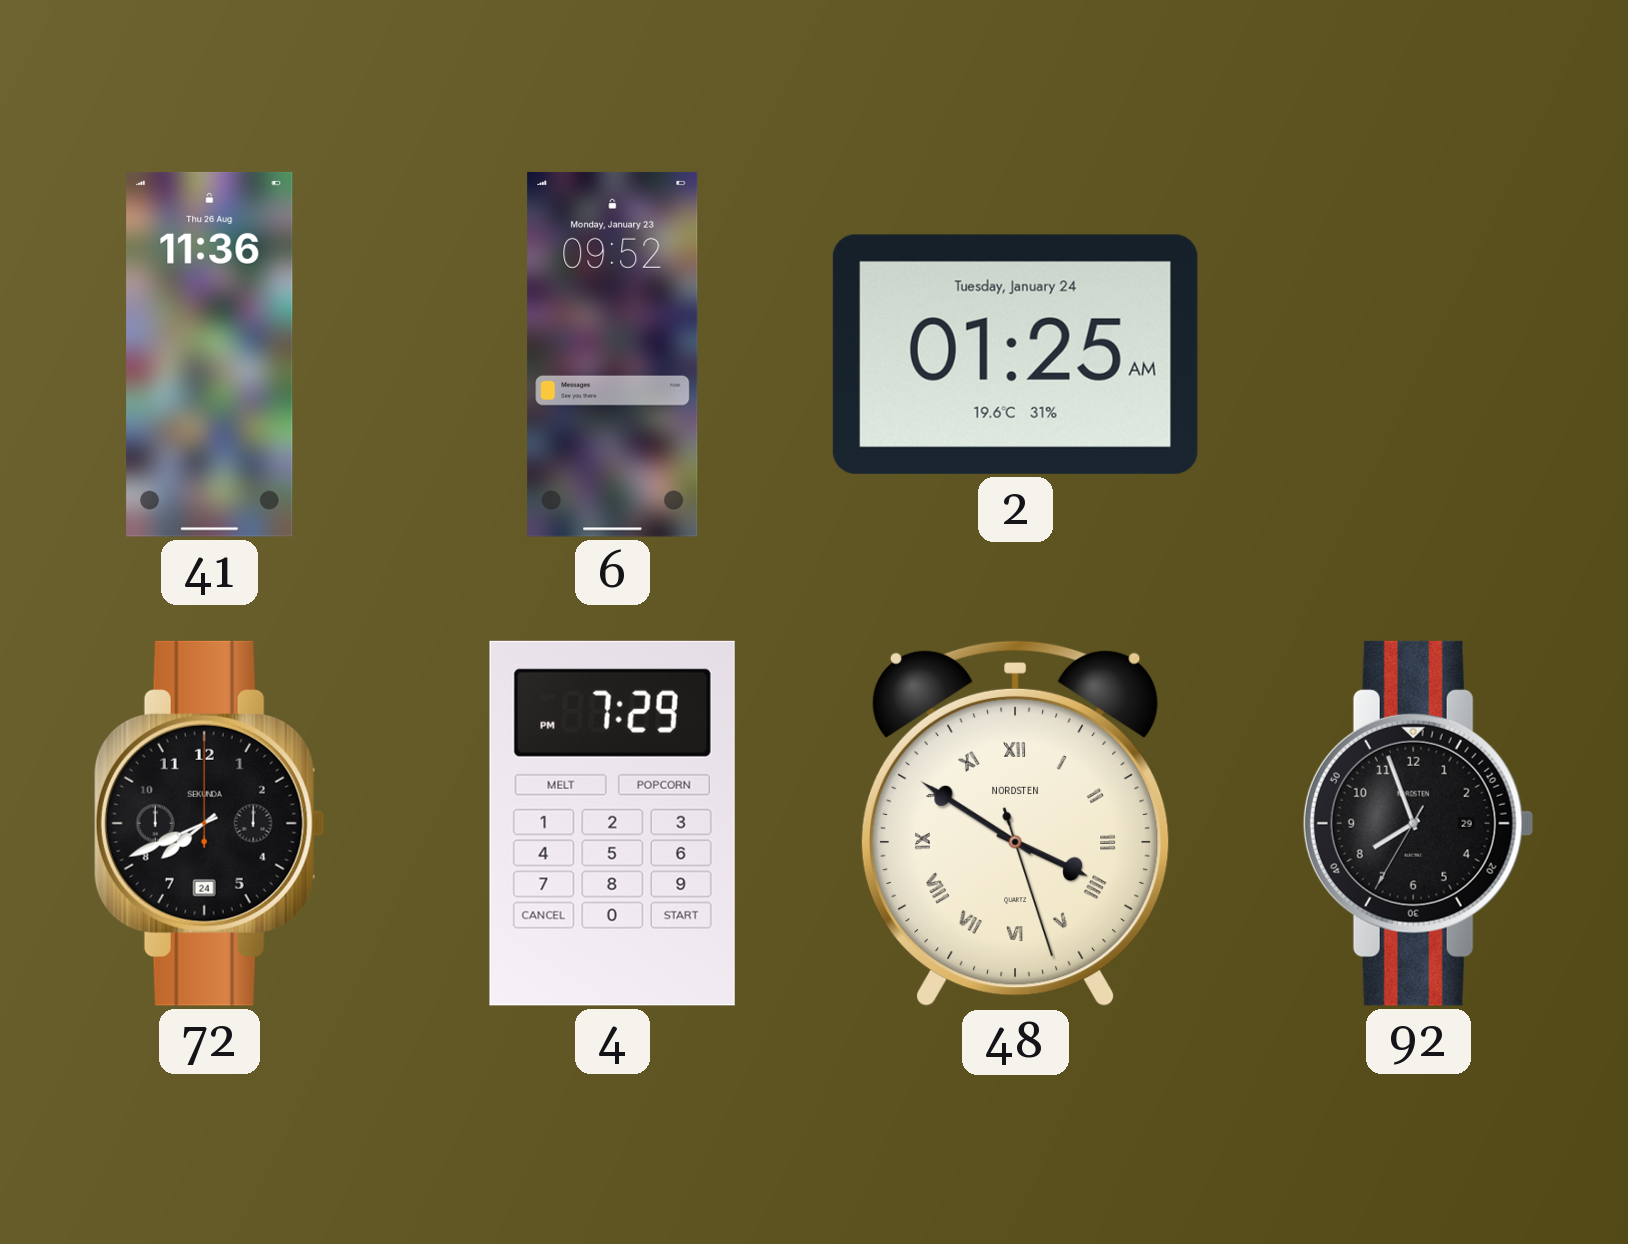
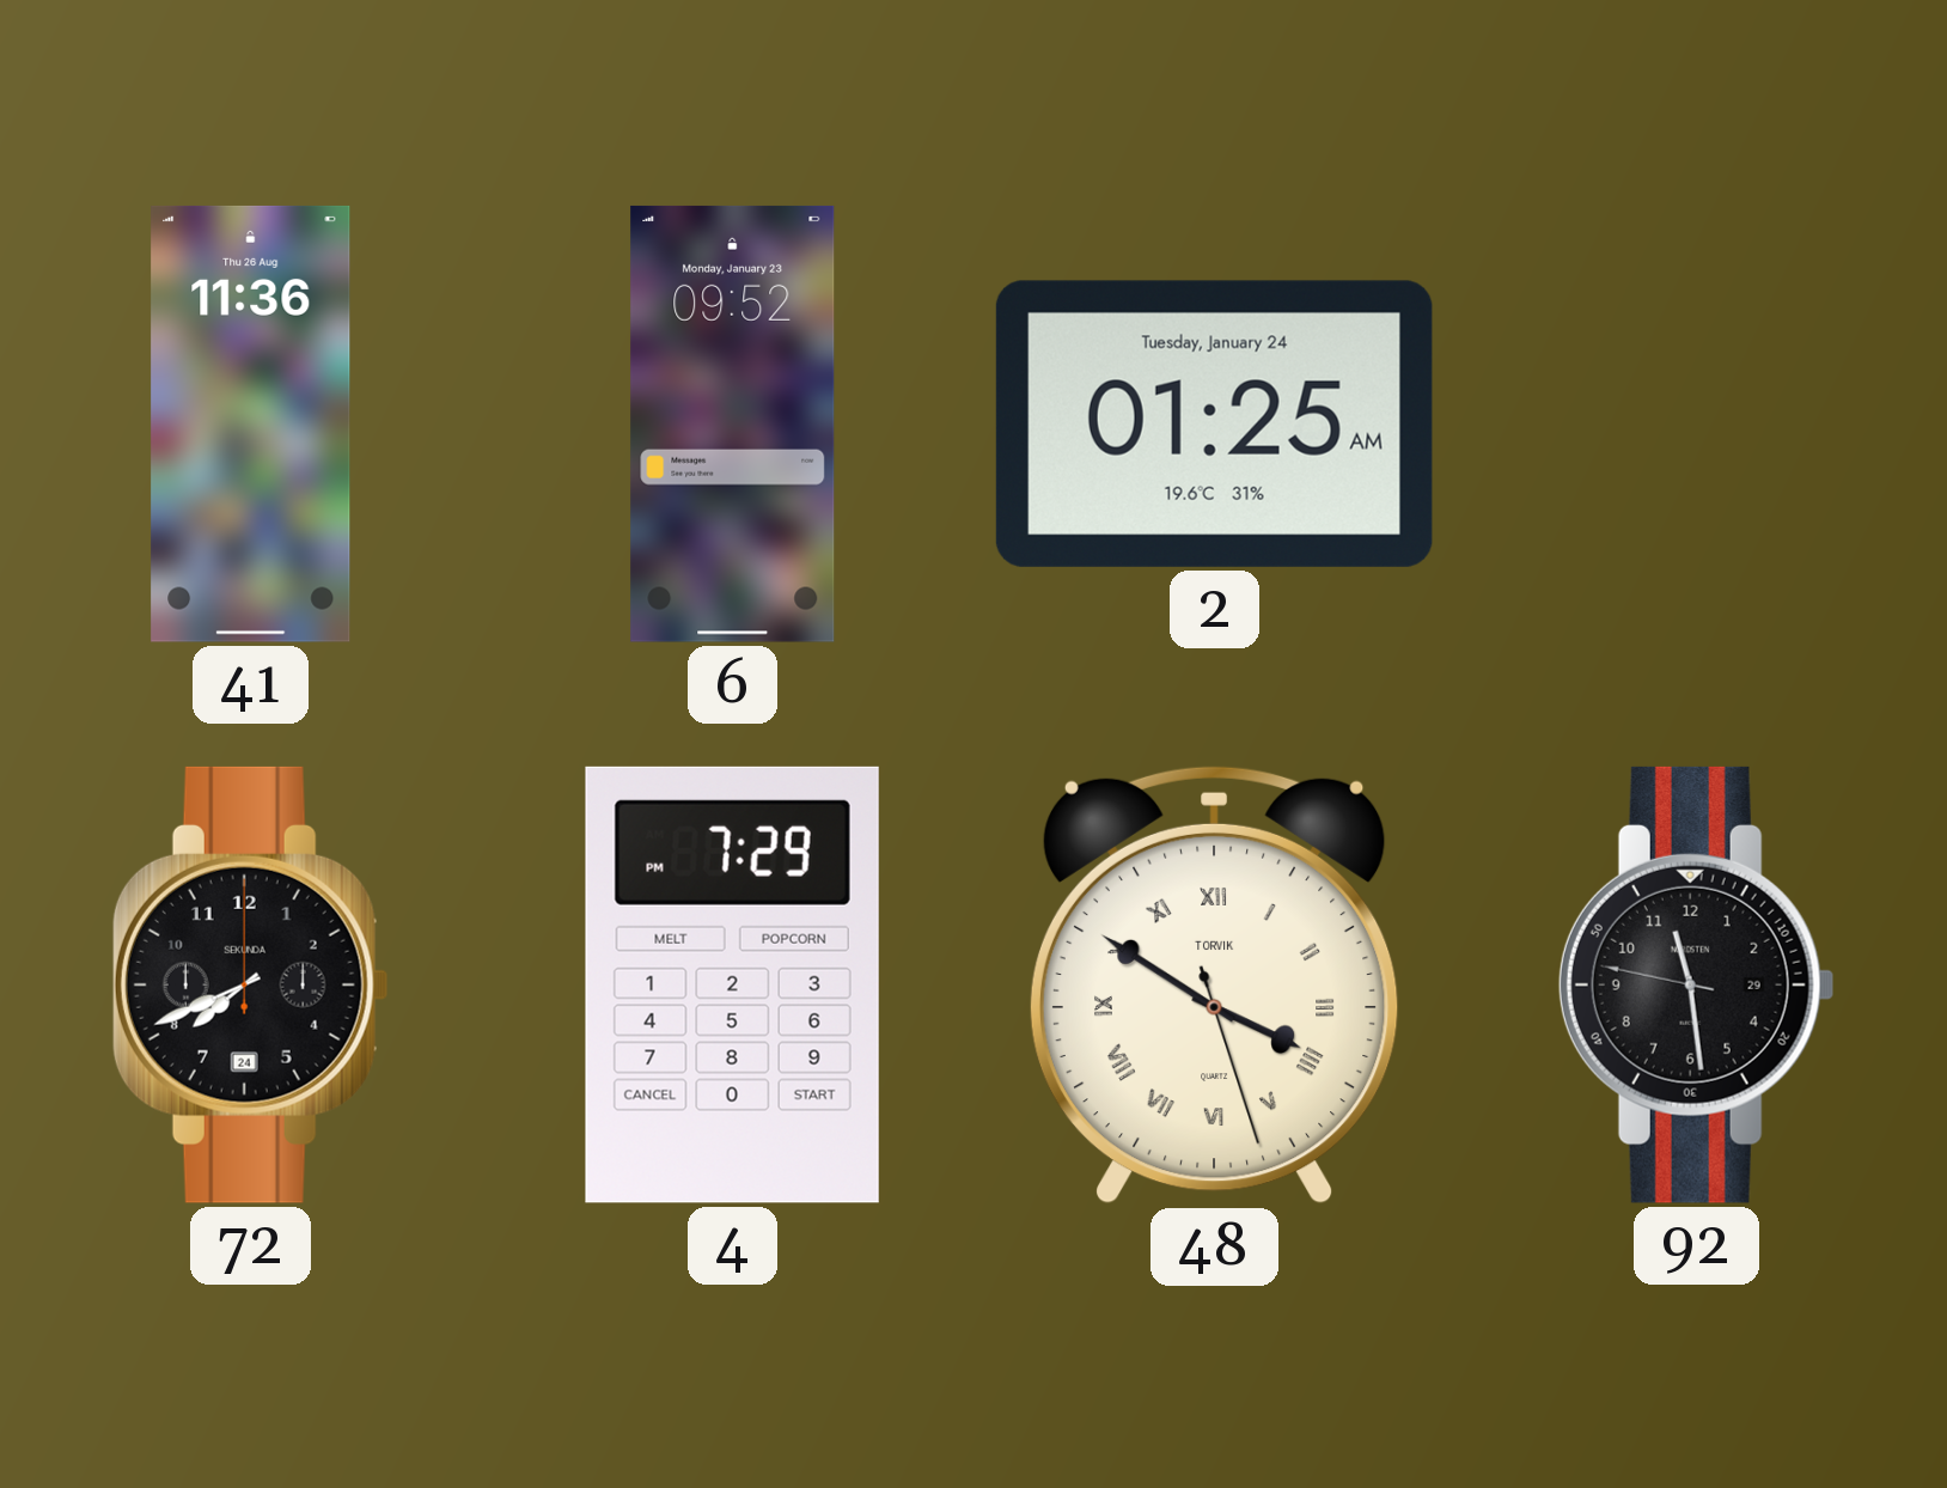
48 brand: NORDSTEN -> TORVIK (1214, 984)
92: 7:56 -> 11:28 (1696, 984)
